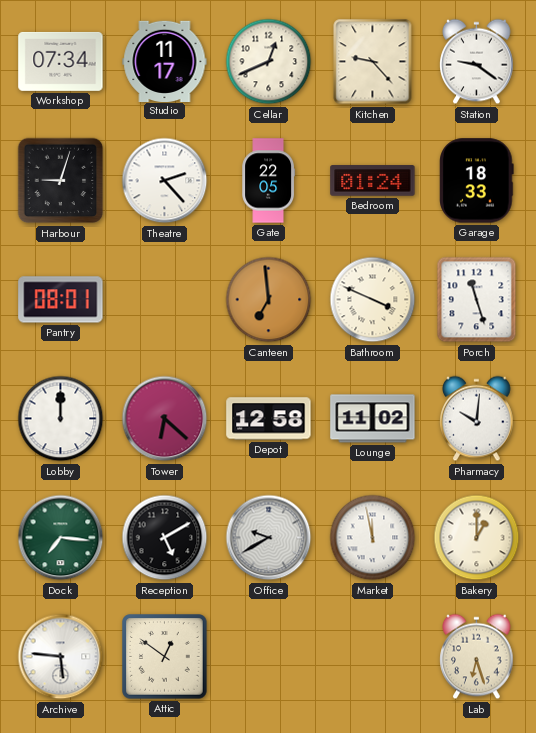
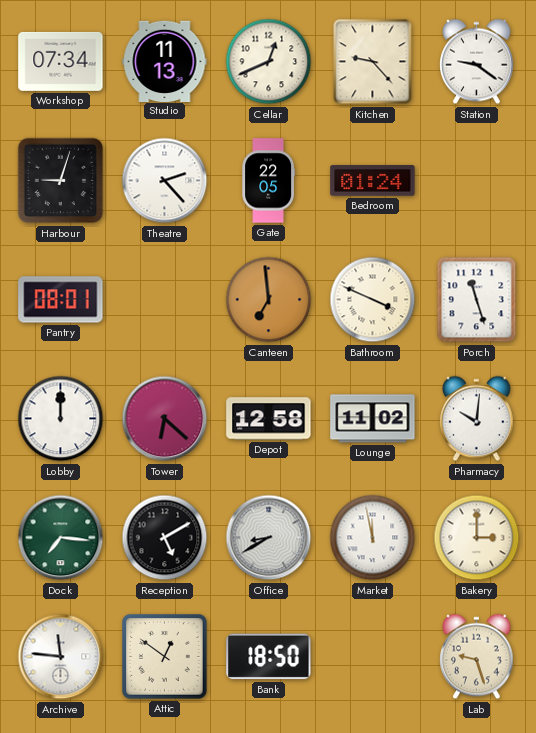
Studio: 11:17 -> 11:13 (165, 61)
Garage: 18:33 -> none (477, 181)
Office: 9:40 -> 8:40 (269, 538)
Bakery: 1:00 -> 3:00 (477, 538)
Archive: 5:46 -> 11:46 (61, 657)
Bank: none -> 18:50 (269, 657)
Lab: 6:27 -> 9:27 (477, 657)
